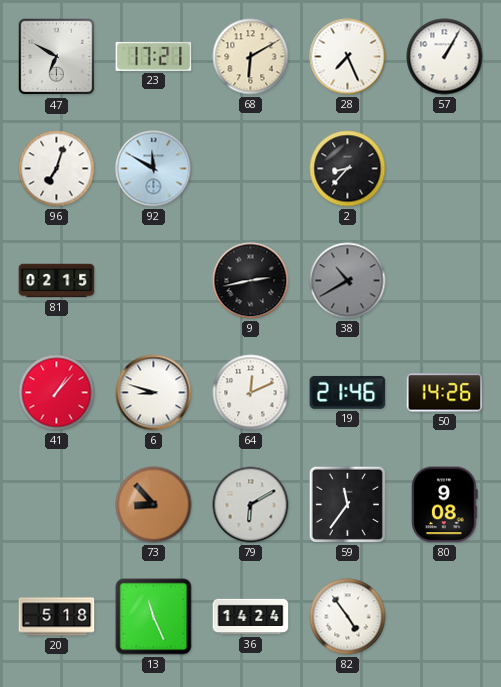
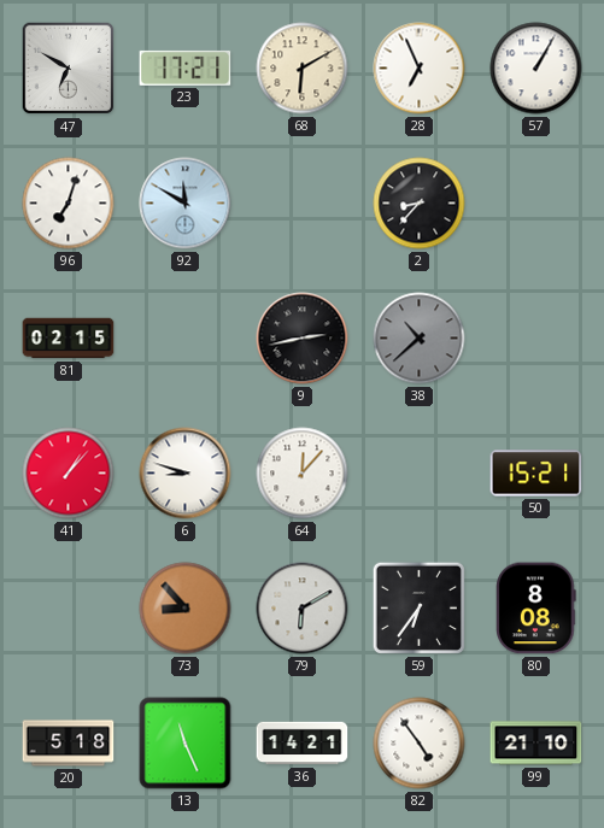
28: 7:26 -> 6:56 (420, 69)
38: 10:40 -> 10:38 (420, 339)
64: 12:11 -> 12:07 (303, 474)
19: 21:46 -> none (348, 393)
50: 14:26 -> 15:21 (536, 474)
59: 11:36 -> 6:36 (418, 607)
80: 9:08 -> 8:08 (536, 609)
36: 14:24 -> 14:21 (303, 744)
99: none -> 21:10 (536, 744)
